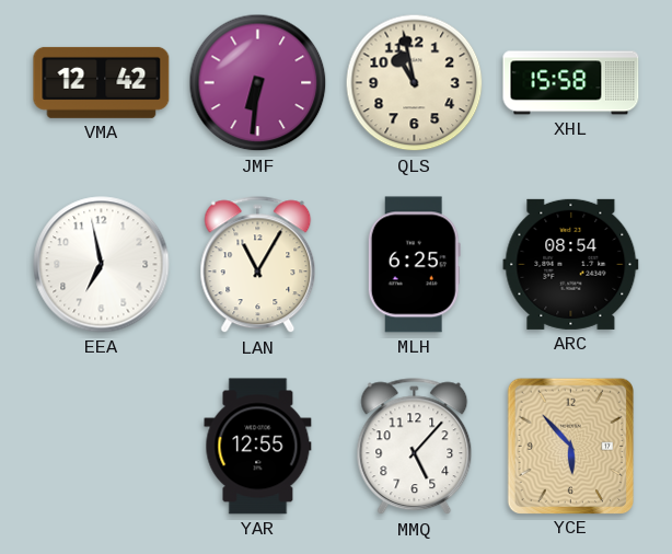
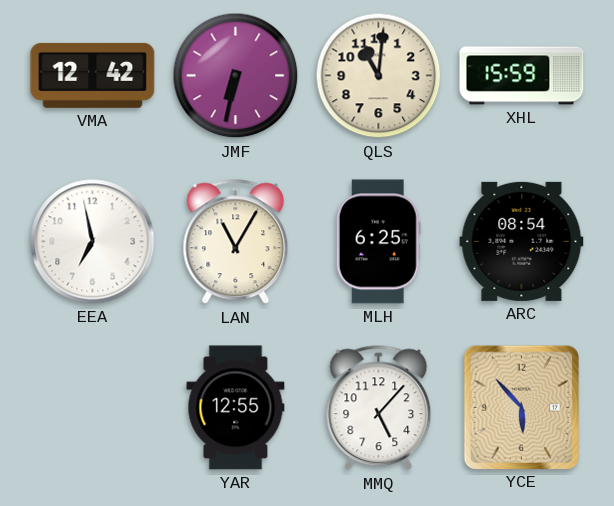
JMF: 6:31 -> 6:32 (236, 76)
QLS: 10:58 -> 11:01 (379, 76)
XHL: 15:58 -> 15:59 (522, 76)
